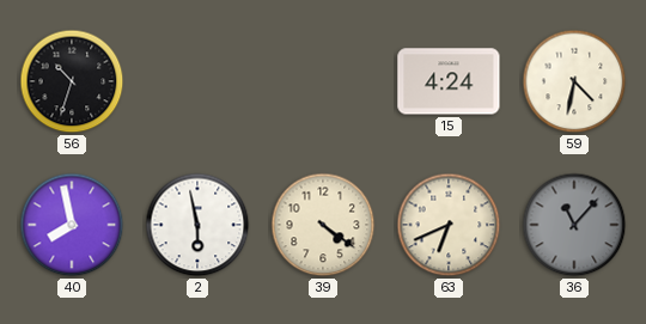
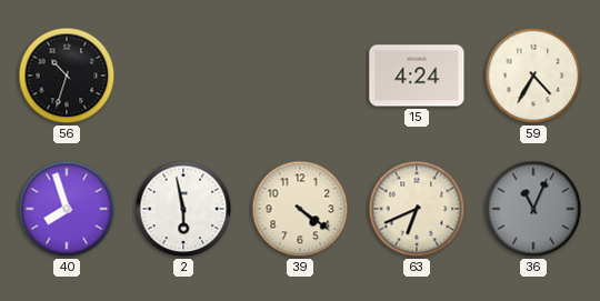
59: 4:32 -> 4:35 (533, 76)
40: 7:58 -> 7:57 (67, 209)
36: 11:07 -> 11:04 (533, 209)
